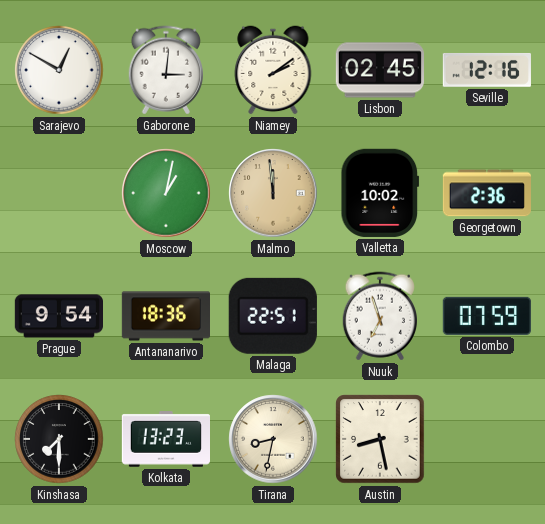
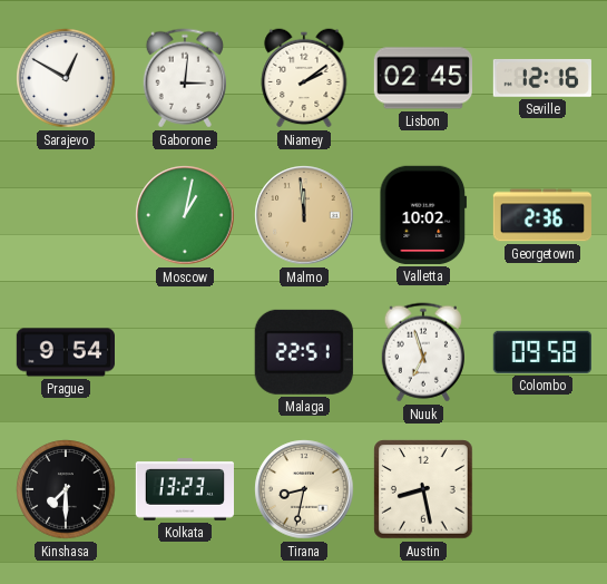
Antananarivo: 18:36 -> none (165, 316)
Colombo: 07:59 -> 09:58 (542, 352)
